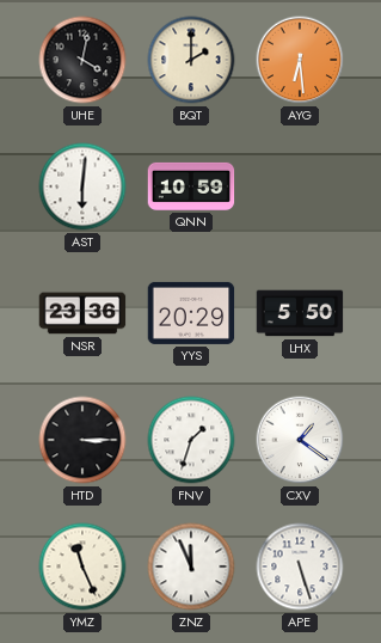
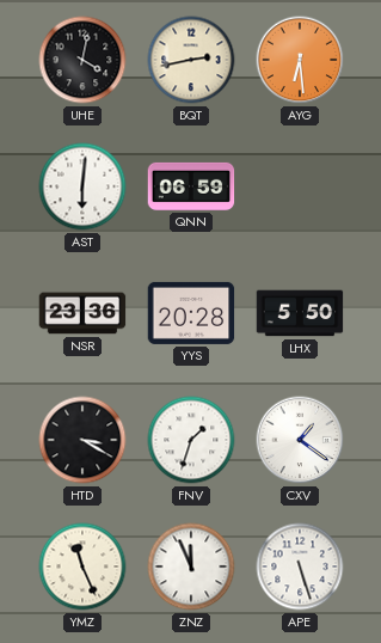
BQT: 2:00 -> 2:43 (191, 60)
QNN: 10:59 -> 06:59 (191, 186)
YYS: 20:29 -> 20:28 (191, 313)
HTD: 3:15 -> 3:20 (82, 440)
